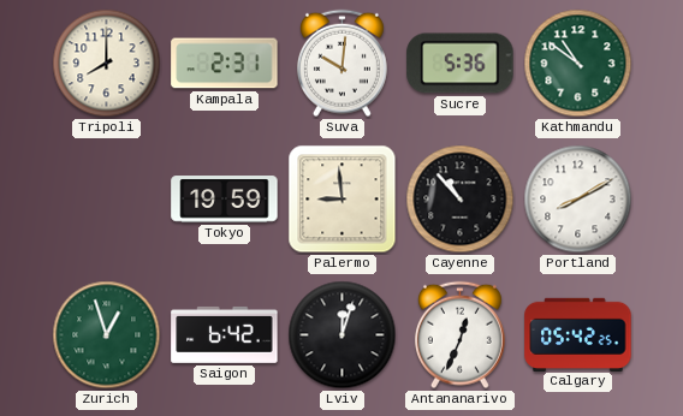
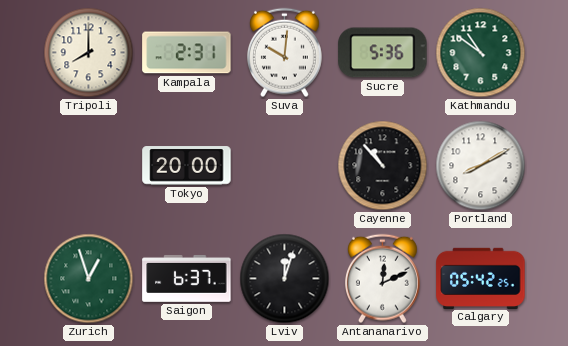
Tokyo: 19:59 -> 20:00 (187, 166)
Palermo: 8:59 -> none (343, 200)
Saigon: 6:42 -> 6:37 (187, 278)
Antananarivo: 12:34 -> 12:11 (382, 279)
